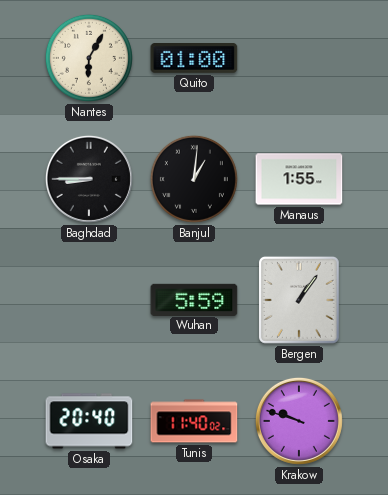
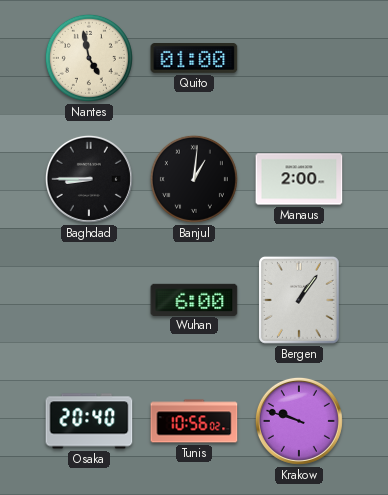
Nantes: 6:05 -> 4:58 (89, 58)
Manaus: 1:55 -> 2:00 (299, 179)
Wuhan: 5:59 -> 6:00 (194, 299)
Tunis: 11:40 -> 10:56 (194, 421)
